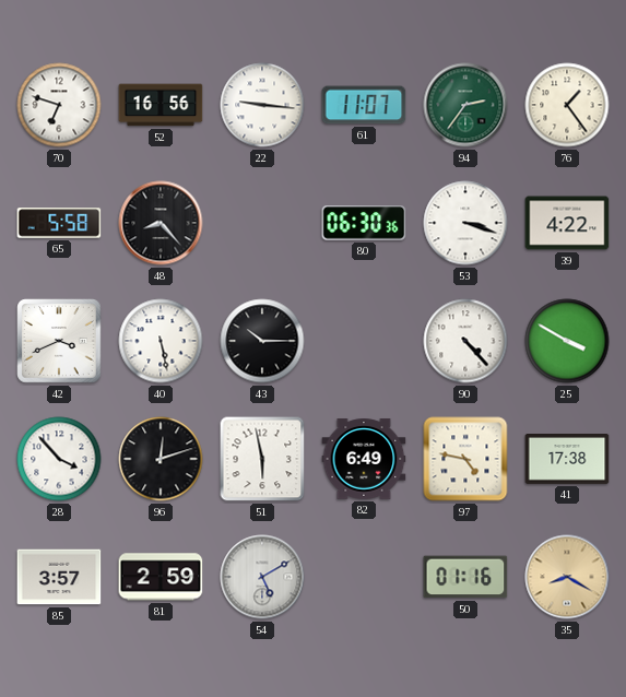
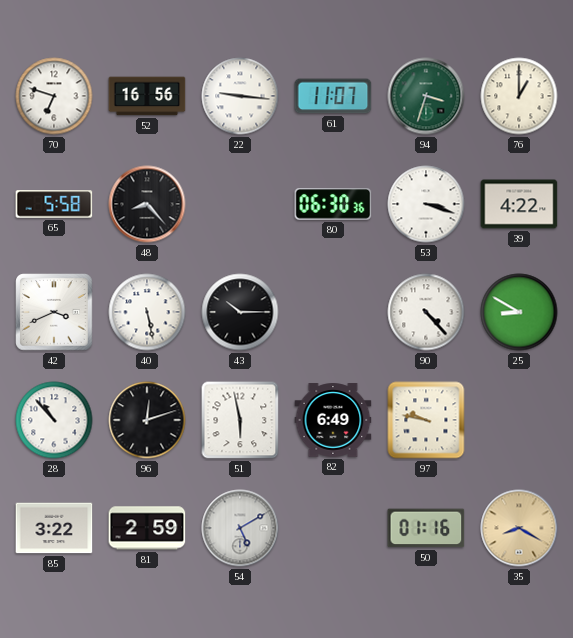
94: 2:36 -> 3:33 (426, 96)
76: 1:24 -> 1:00 (519, 96)
25: 3:50 -> 8:50 (519, 312)
28: 3:53 -> 10:53 (54, 420)
97: 4:47 -> 9:47 (426, 420)
41: 17:38 -> none (567, 460)
85: 3:57 -> 3:22 (54, 528)
